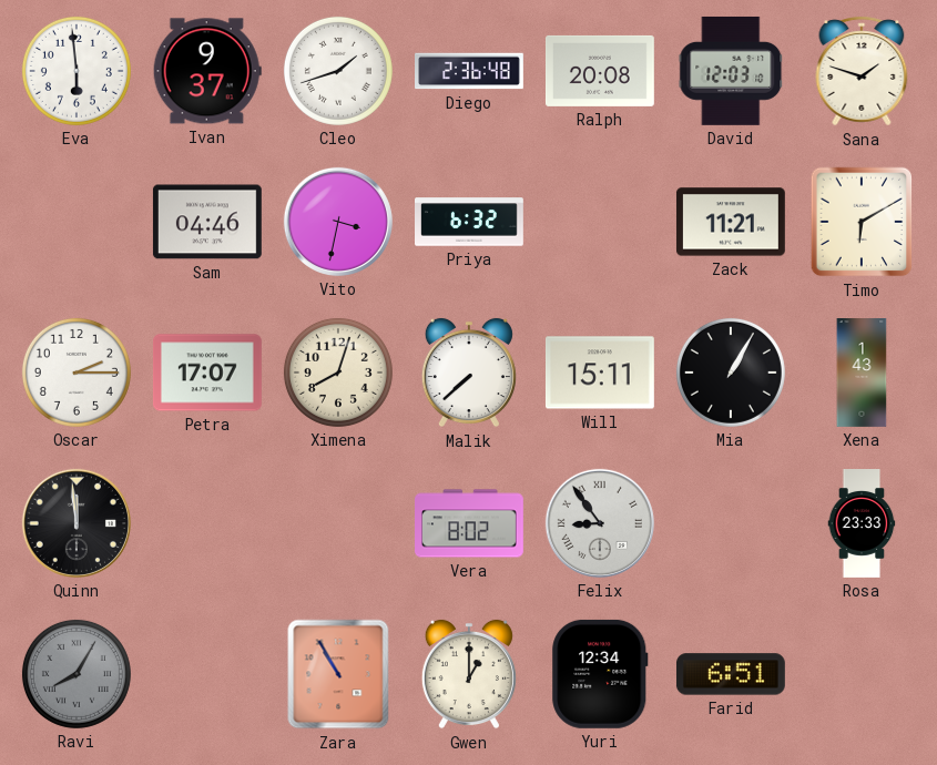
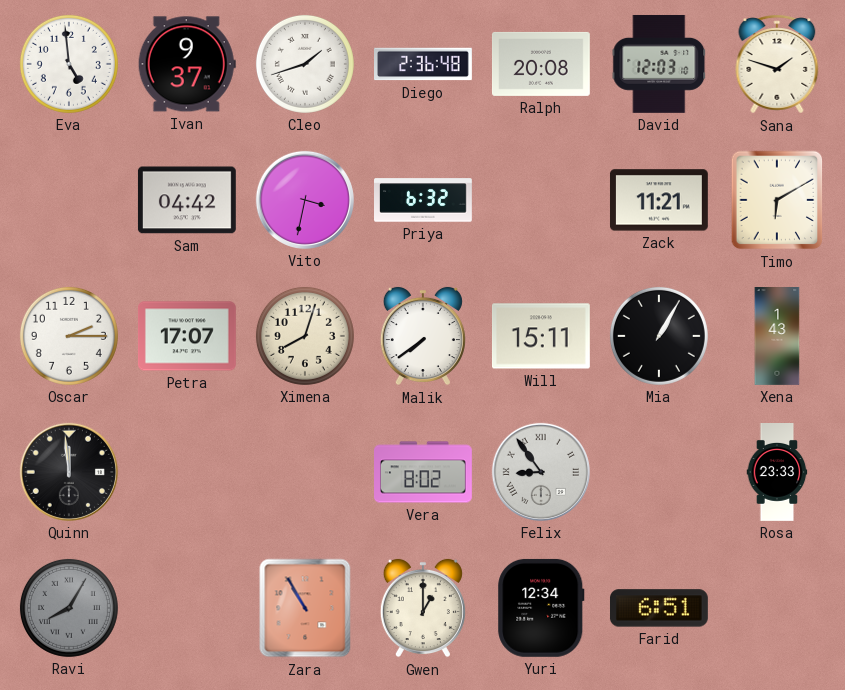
Eva: 5:59 -> 4:59 (69, 64)
Sam: 04:46 -> 04:42 (187, 200)
Malik: 7:38 -> 7:39 (423, 336)
